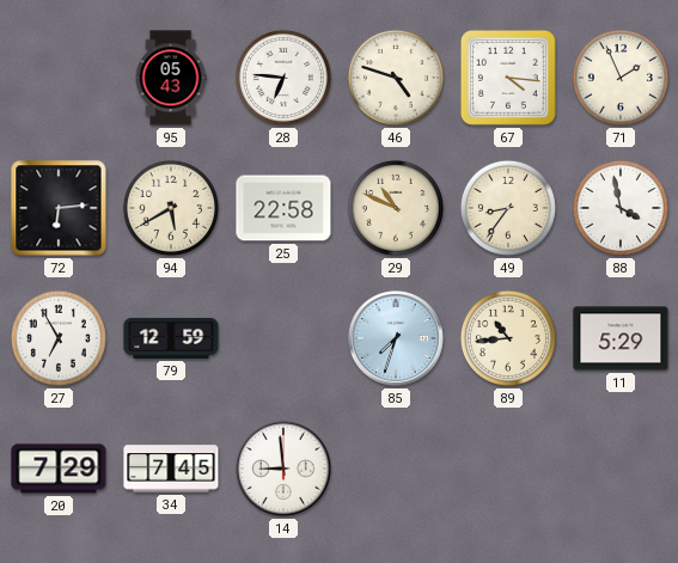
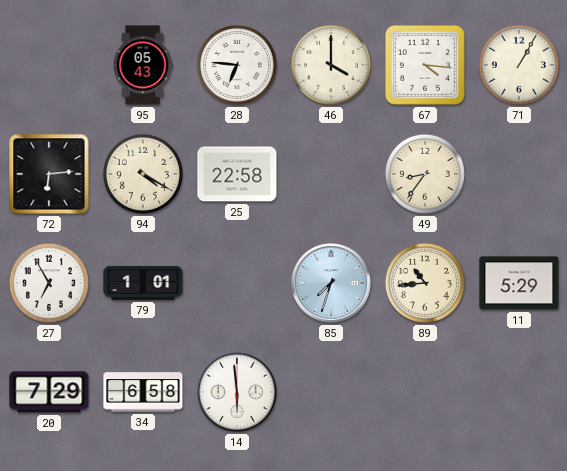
46: 4:48 -> 4:00 (331, 65)
71: 1:56 -> 1:05 (519, 65)
94: 5:40 -> 4:20 (143, 174)
29: 10:49 -> none (396, 208)
88: 3:58 -> none (621, 208)
79: 12:59 -> 1:01 (143, 283)
34: 7:45 -> 6:58 (143, 392)
14: 8:59 -> 5:59 (238, 393)
